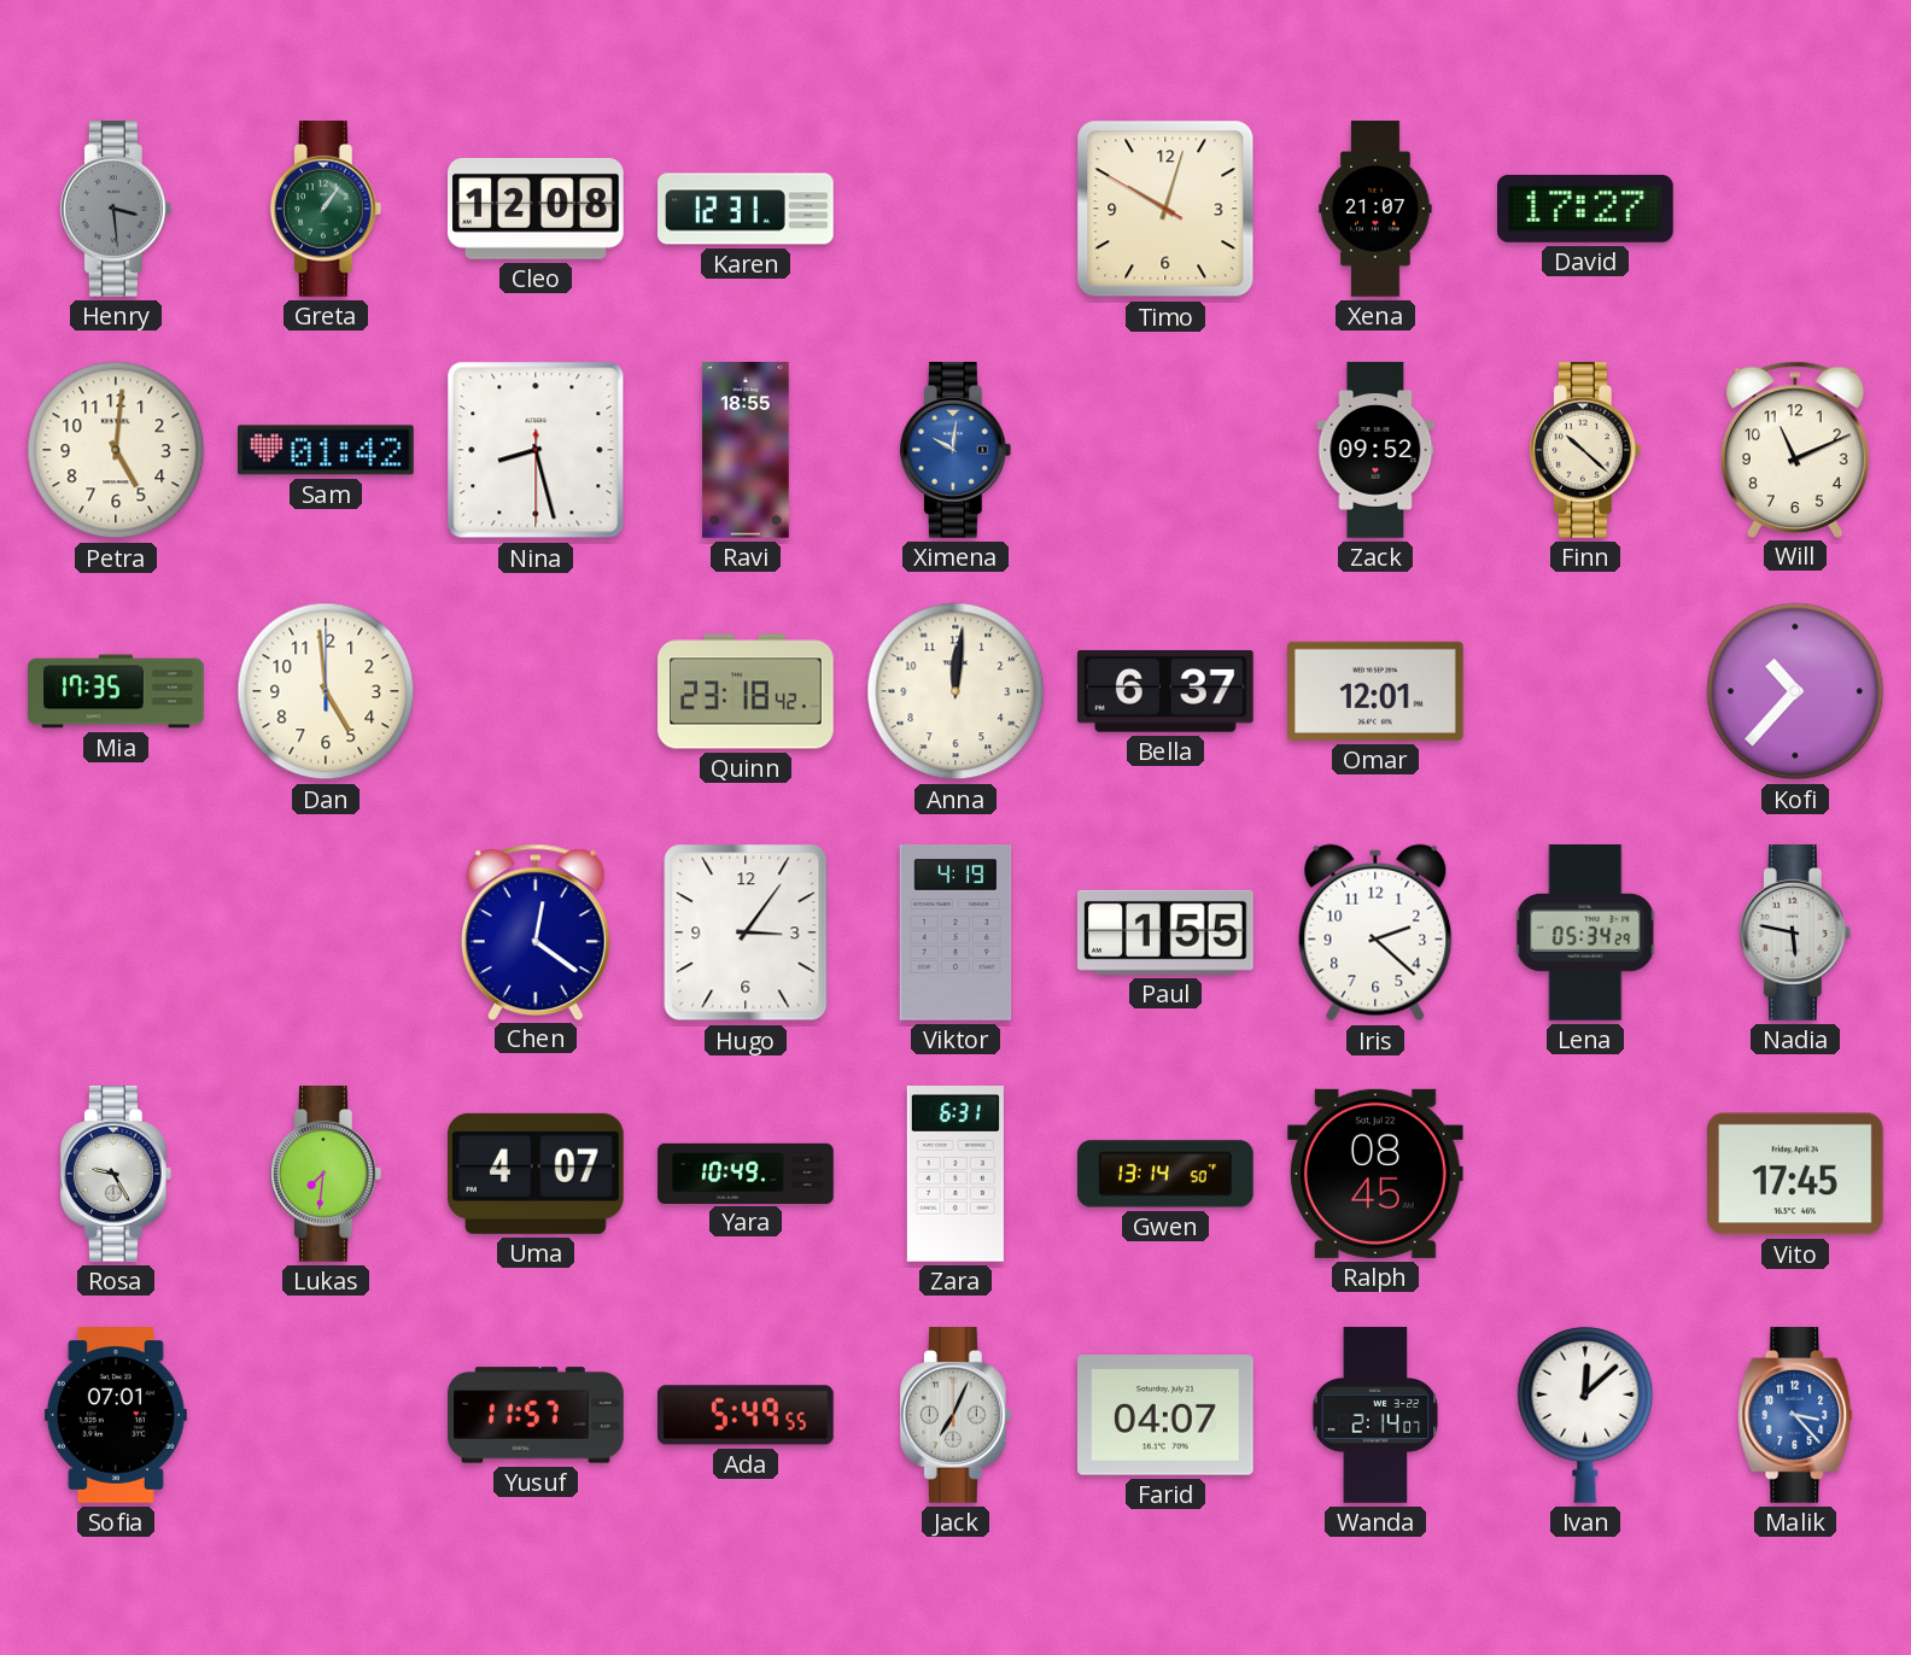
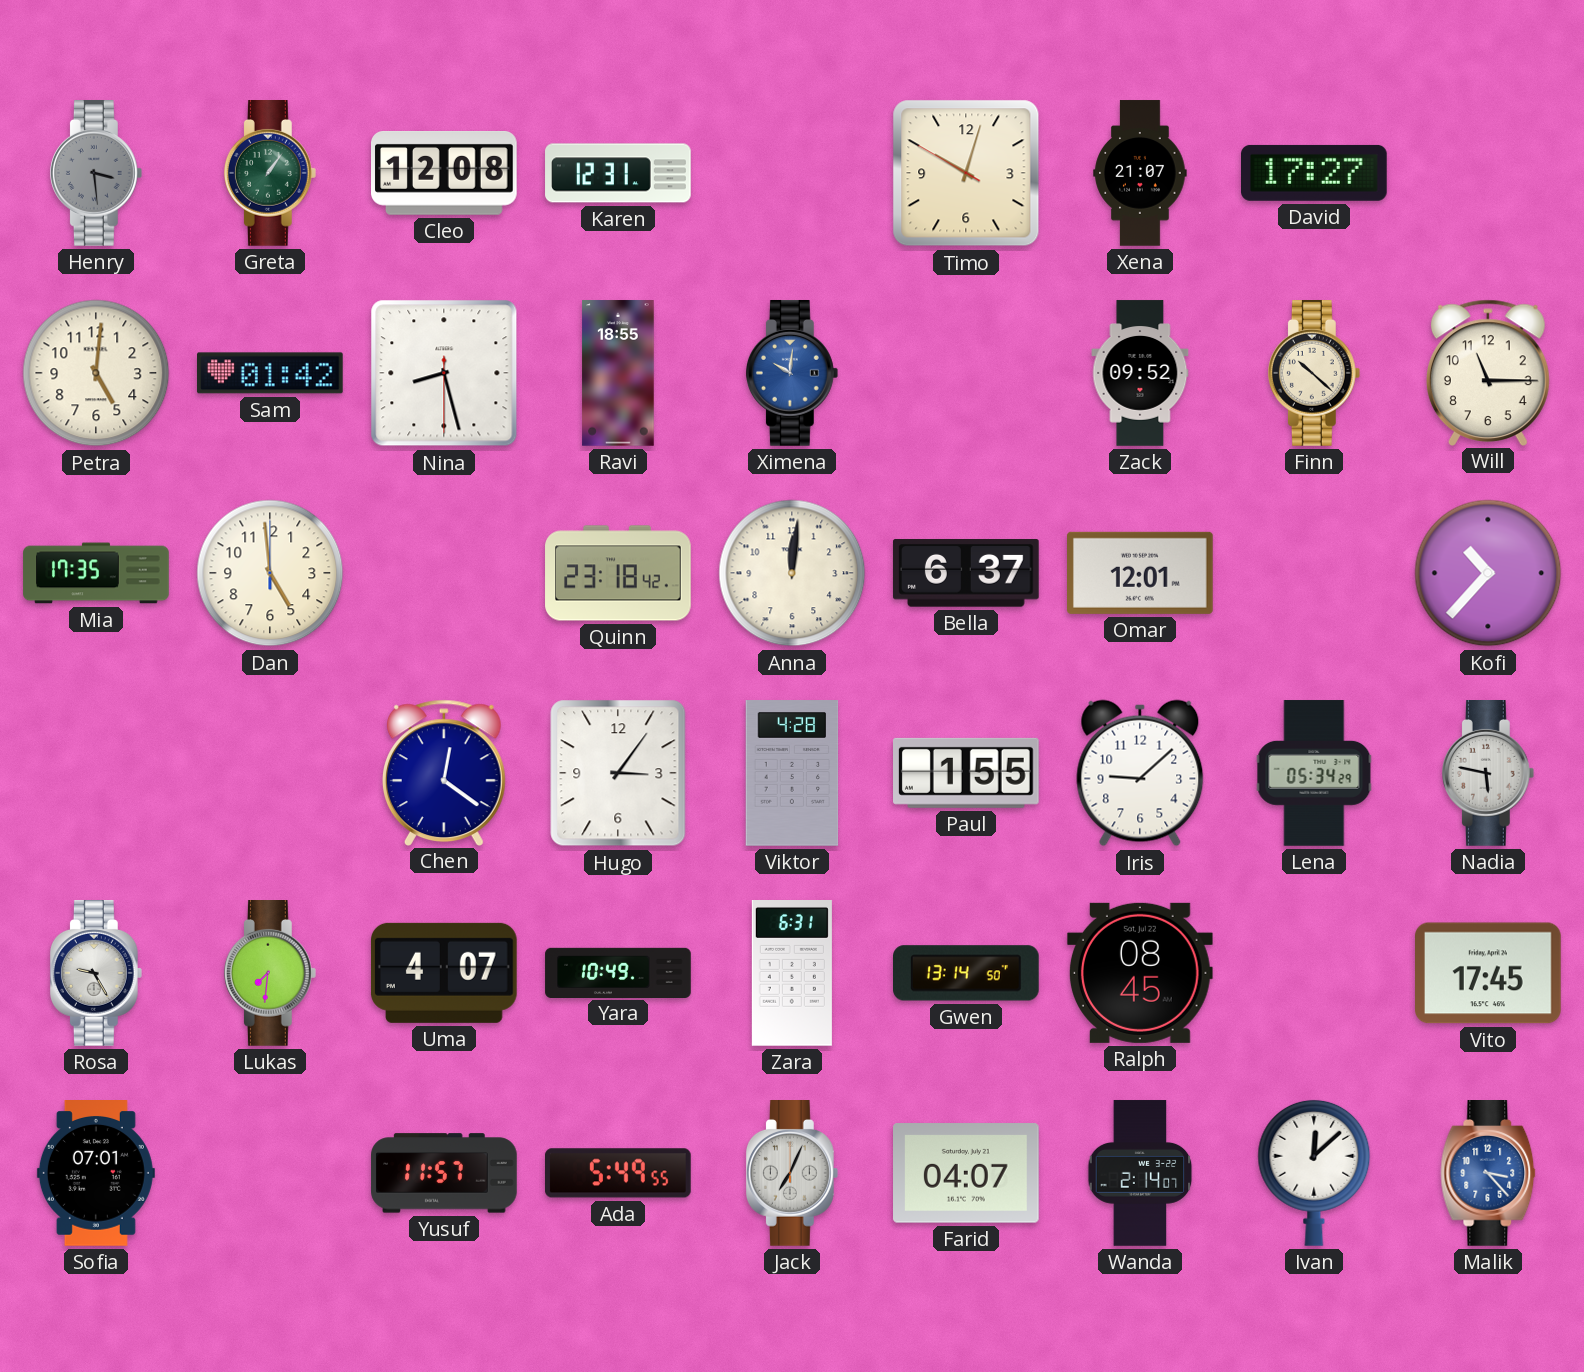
Will: 11:11 -> 11:15 (1488, 372)
Viktor: 4:19 -> 4:28 (792, 773)
Iris: 2:22 -> 9:08 (1140, 773)
